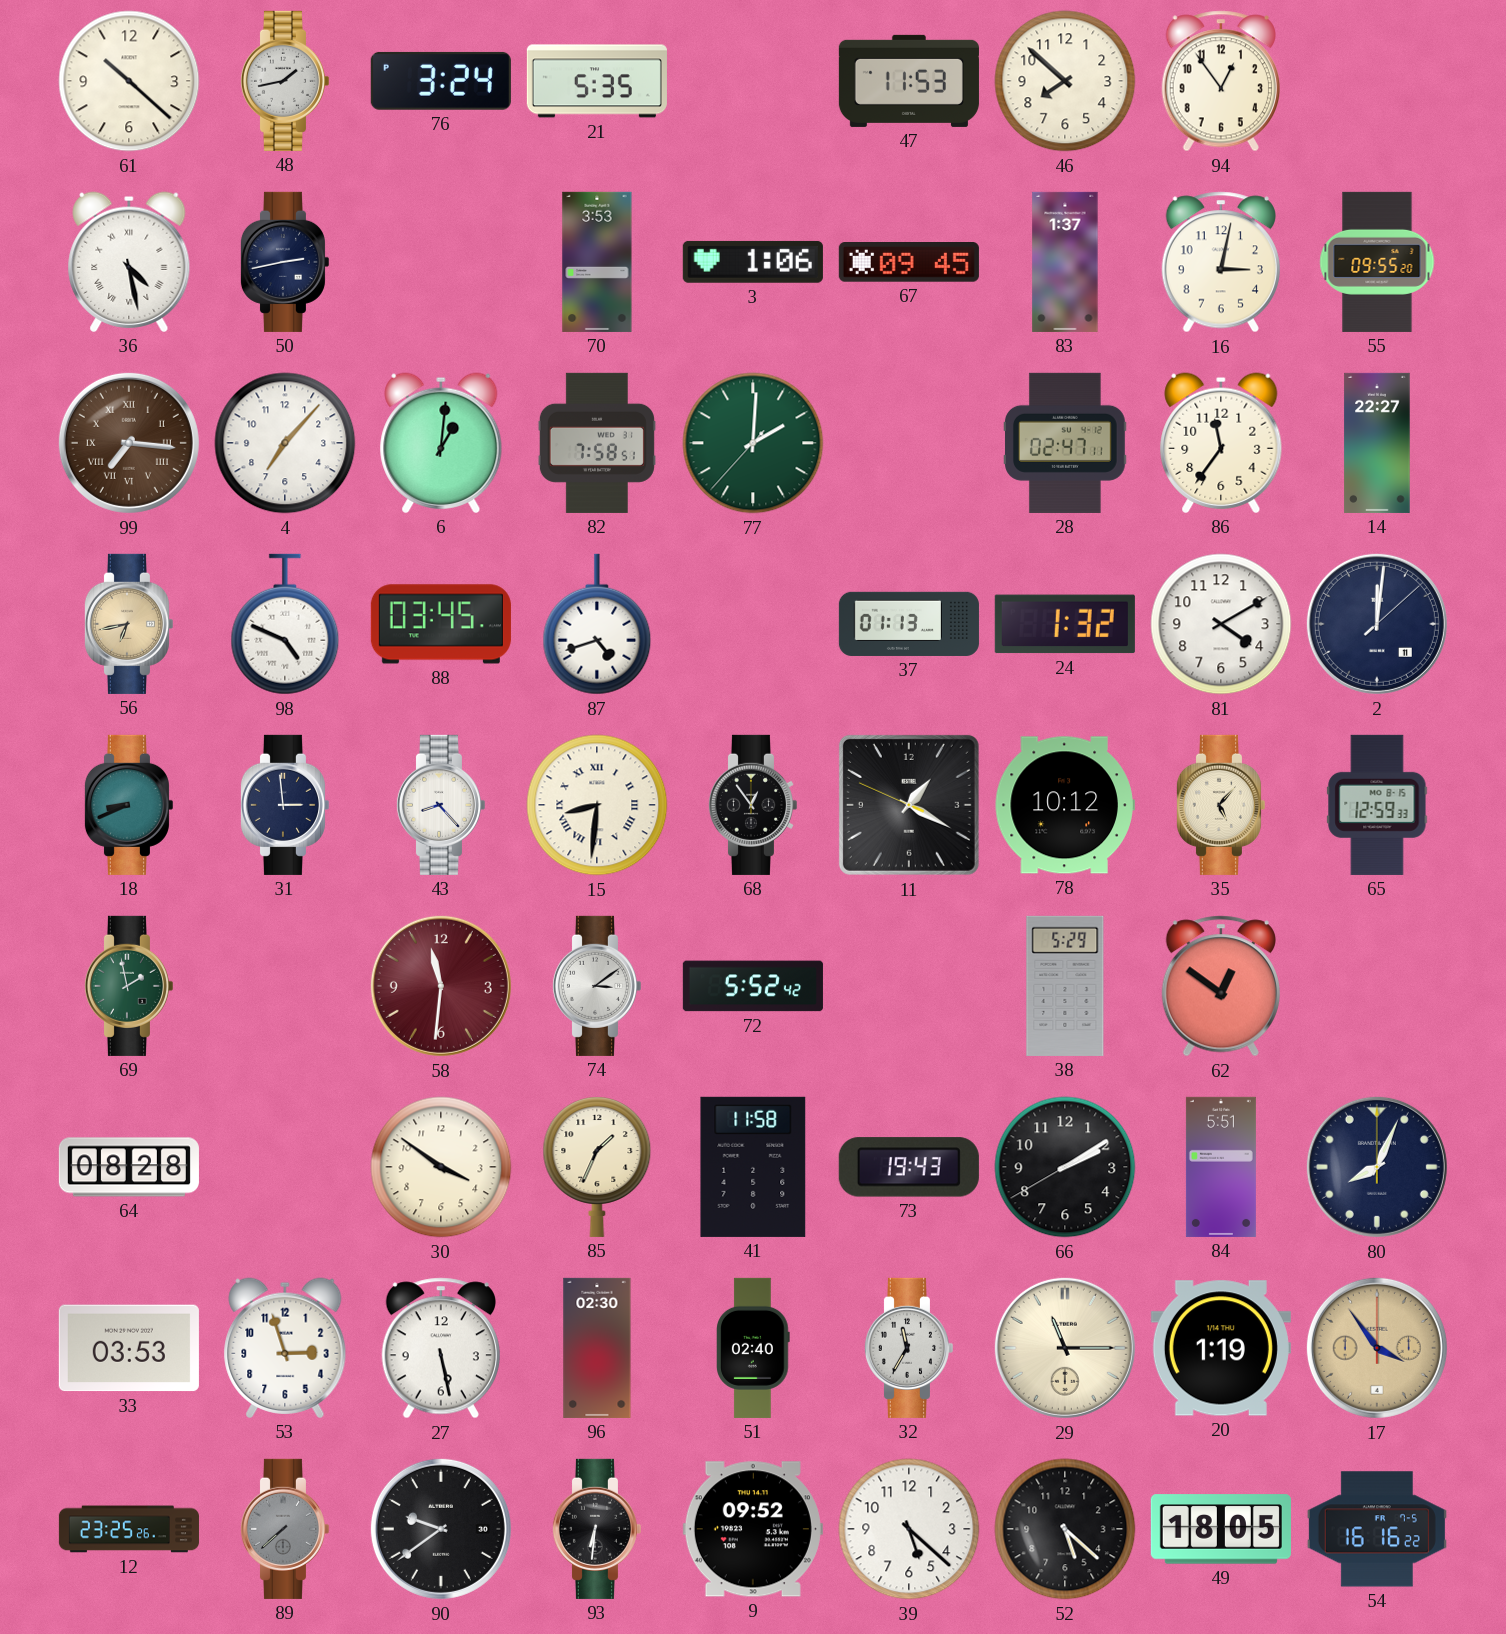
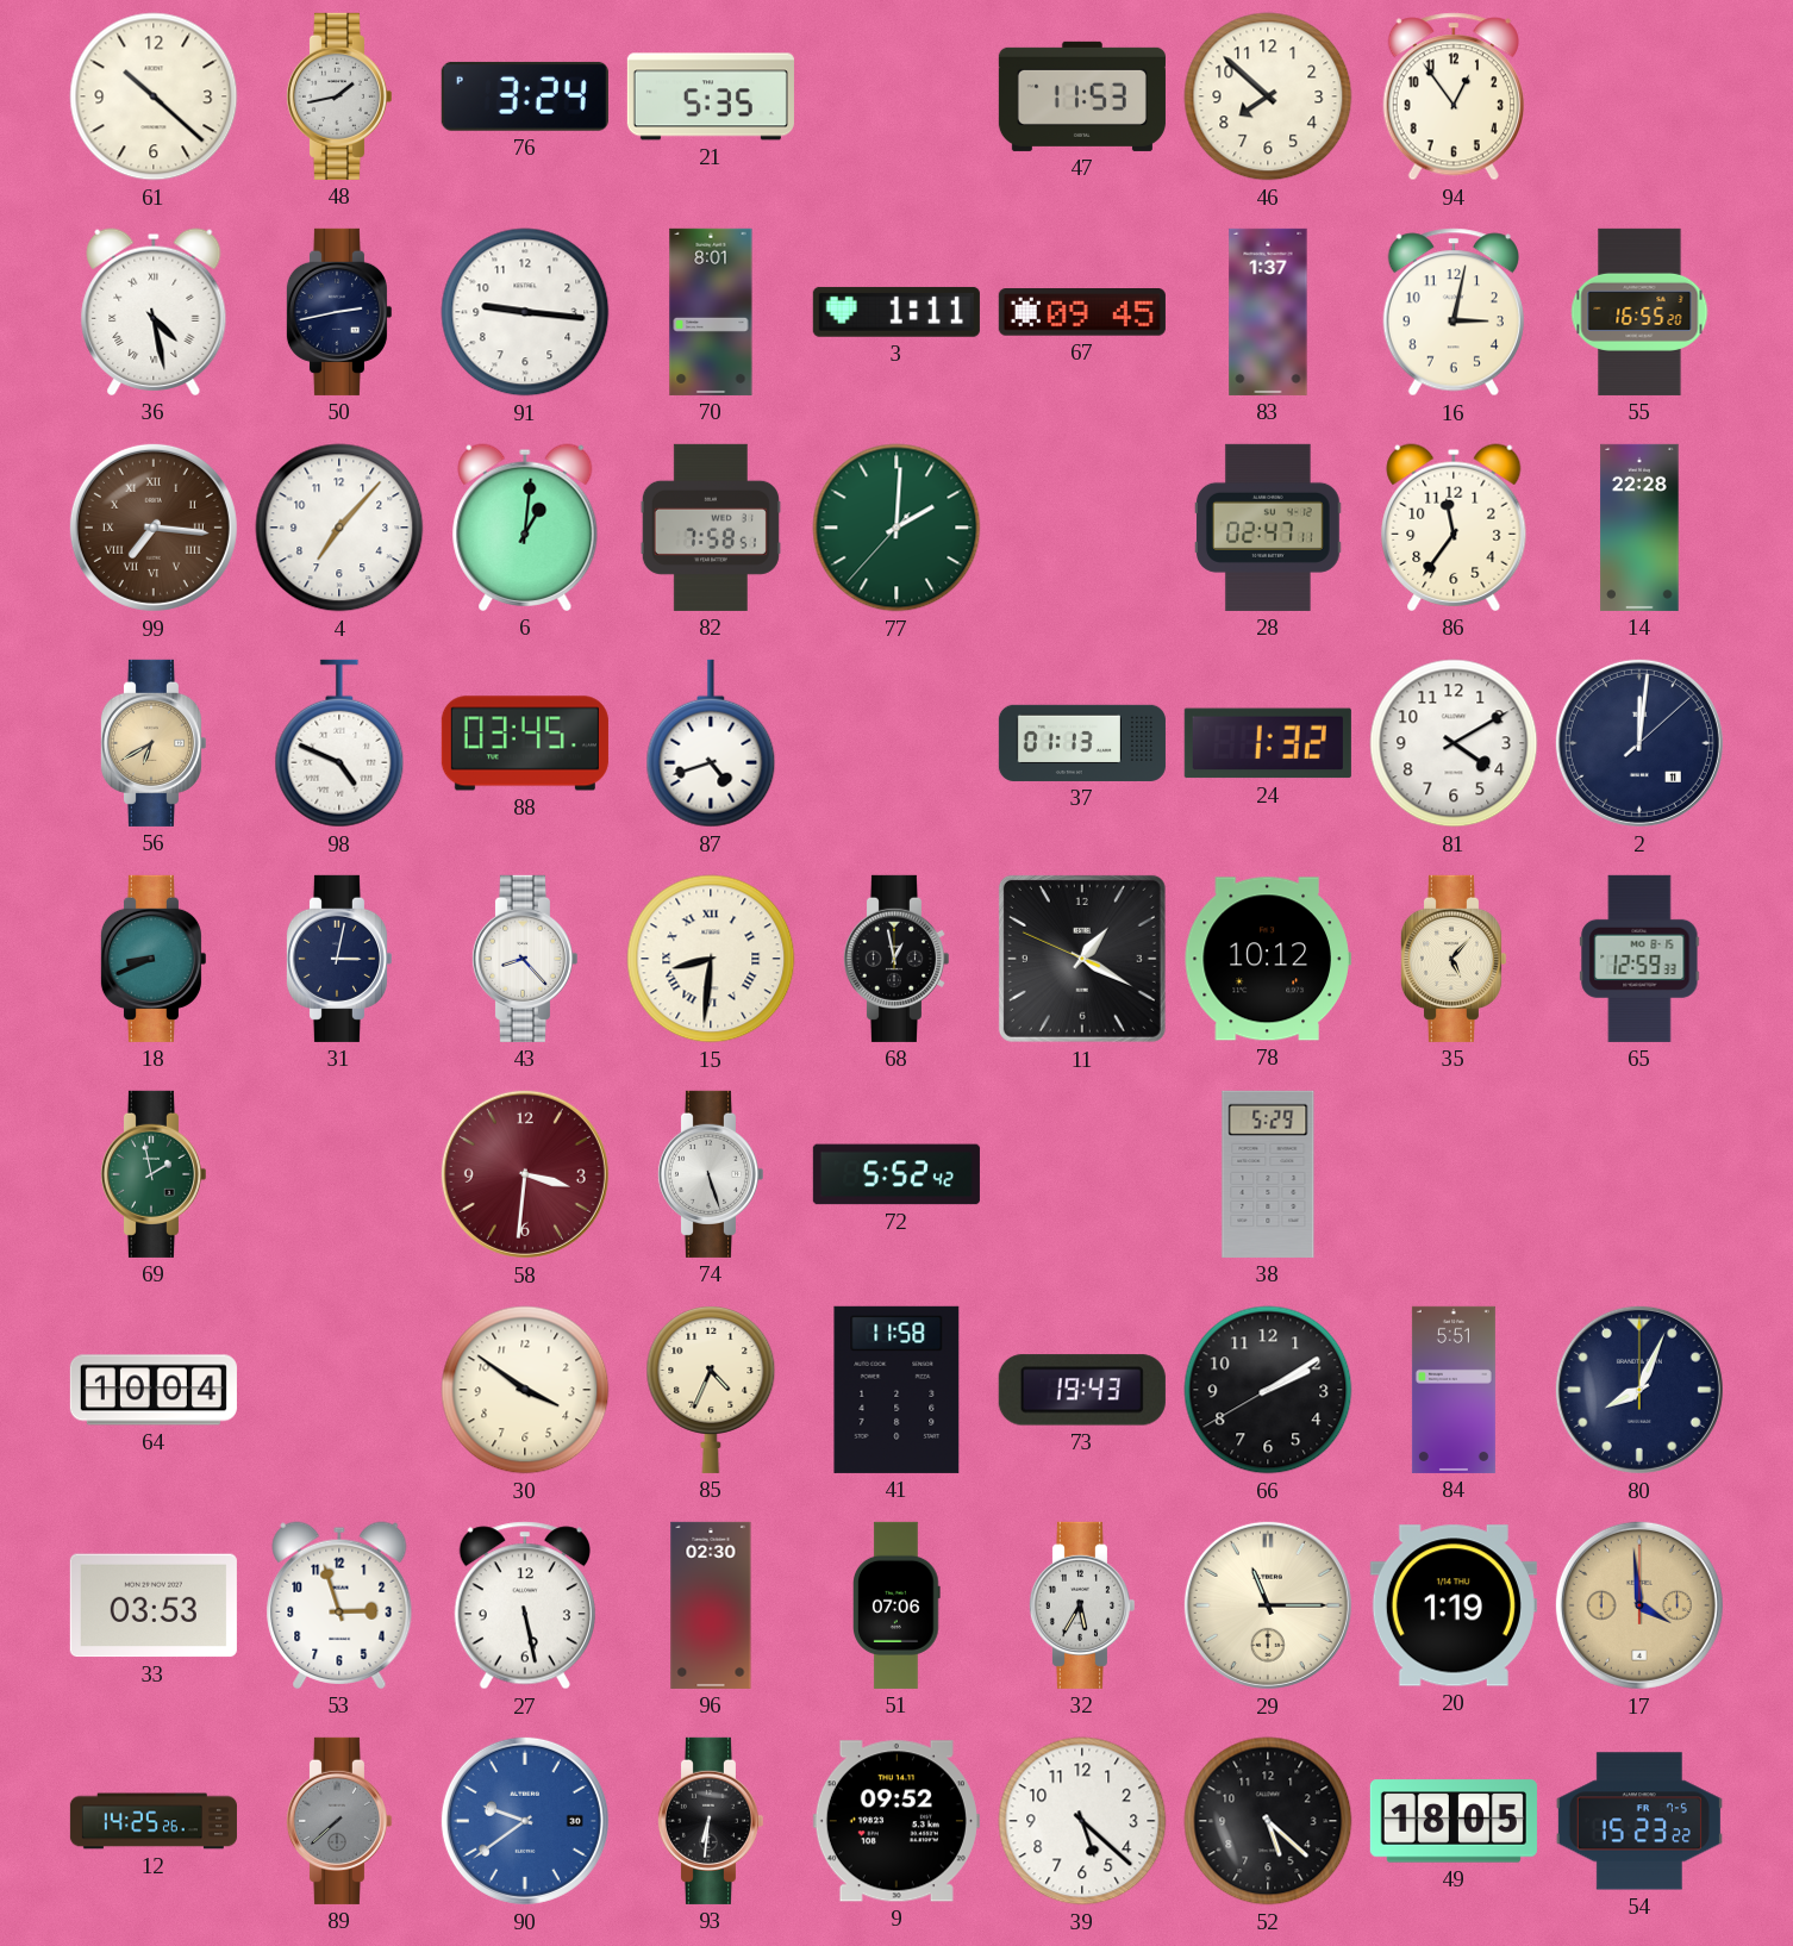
91: none -> 9:16 (525, 312)
70: 3:53 -> 8:01 (711, 312)
3: 1:06 -> 1:11 (896, 312)
55: 09:55 -> 16:55 (1639, 312)
14: 22:27 -> 22:28 (1639, 528)
56: 6:43 -> 6:40 (152, 743)
31: 2:59 -> 3:02 (338, 959)
68: 12:54 -> 12:58 (895, 959)
58: 11:31 -> 3:31 (525, 1174)
74: 3:09 -> 5:27 (710, 1174)
62: 12:51 -> none (1221, 986)
64: 08:28 -> 10:04 (154, 1390)
85: 1:34 -> 4:34 (711, 1390)
51: 02:40 -> 07:06 (898, 1605)
32: 11:35 -> 5:35 (1081, 1605)
17: 3:54 -> 3:59 (1639, 1605)
12: 23:25 -> 14:25 (154, 1821)
90 dial: black -> blue (525, 1821)
54: 16:16 -> 15:23 (1639, 1821)
